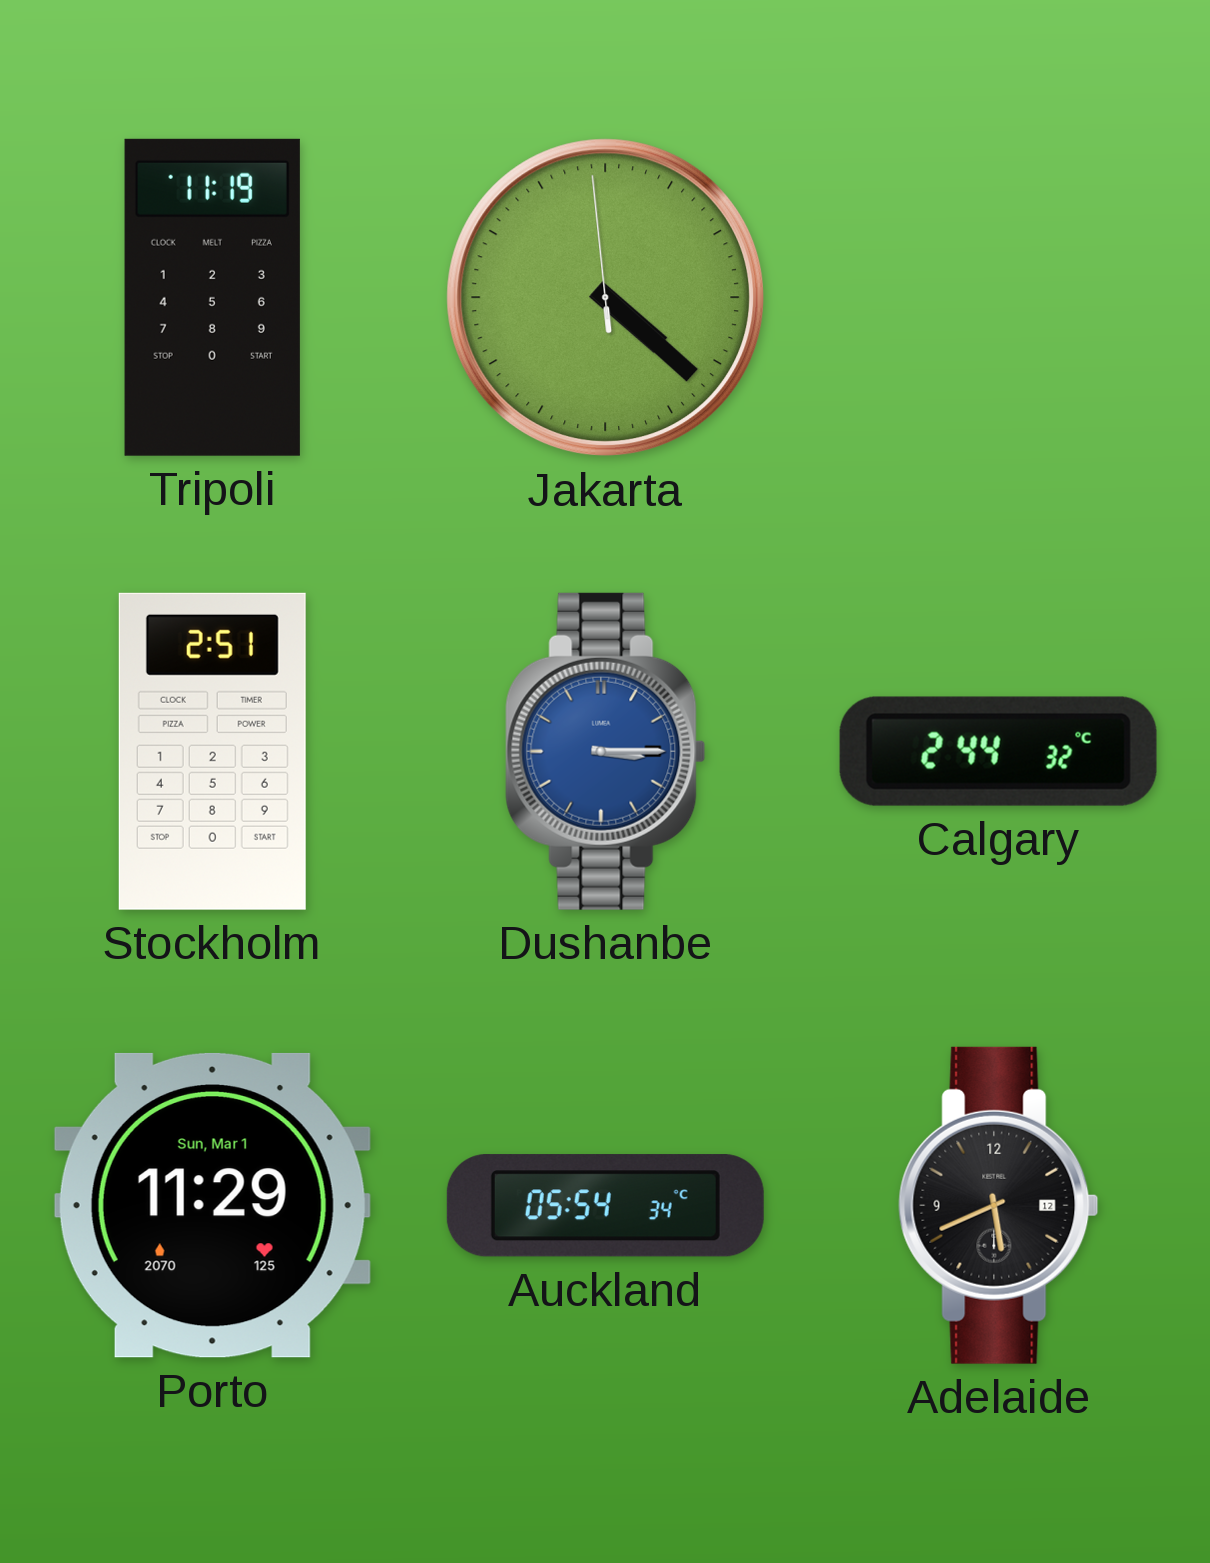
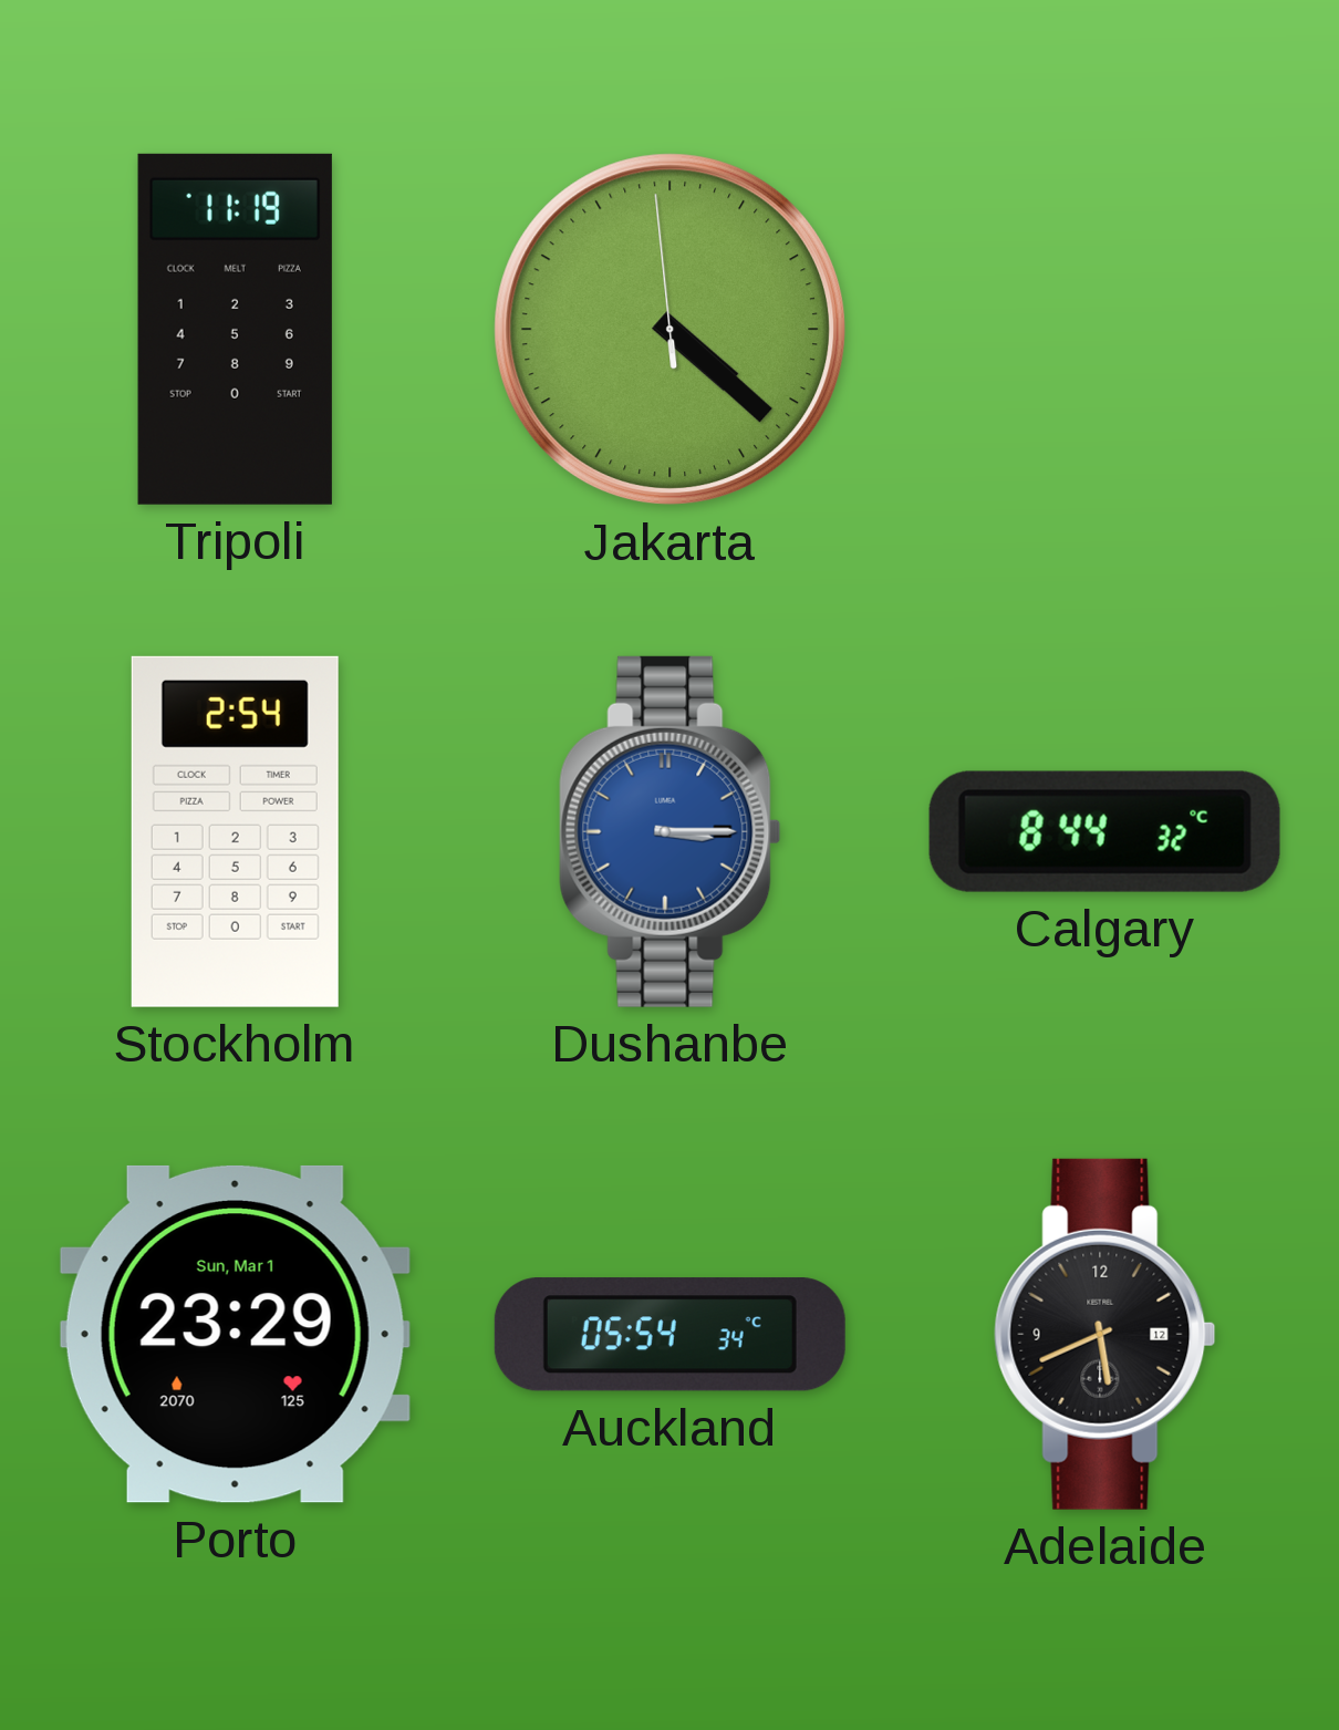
Stockholm: 2:51 -> 2:54 (235, 831)
Calgary: 2:44 -> 8:44 (1104, 831)
Porto: 11:29 -> 23:29 (235, 1334)
